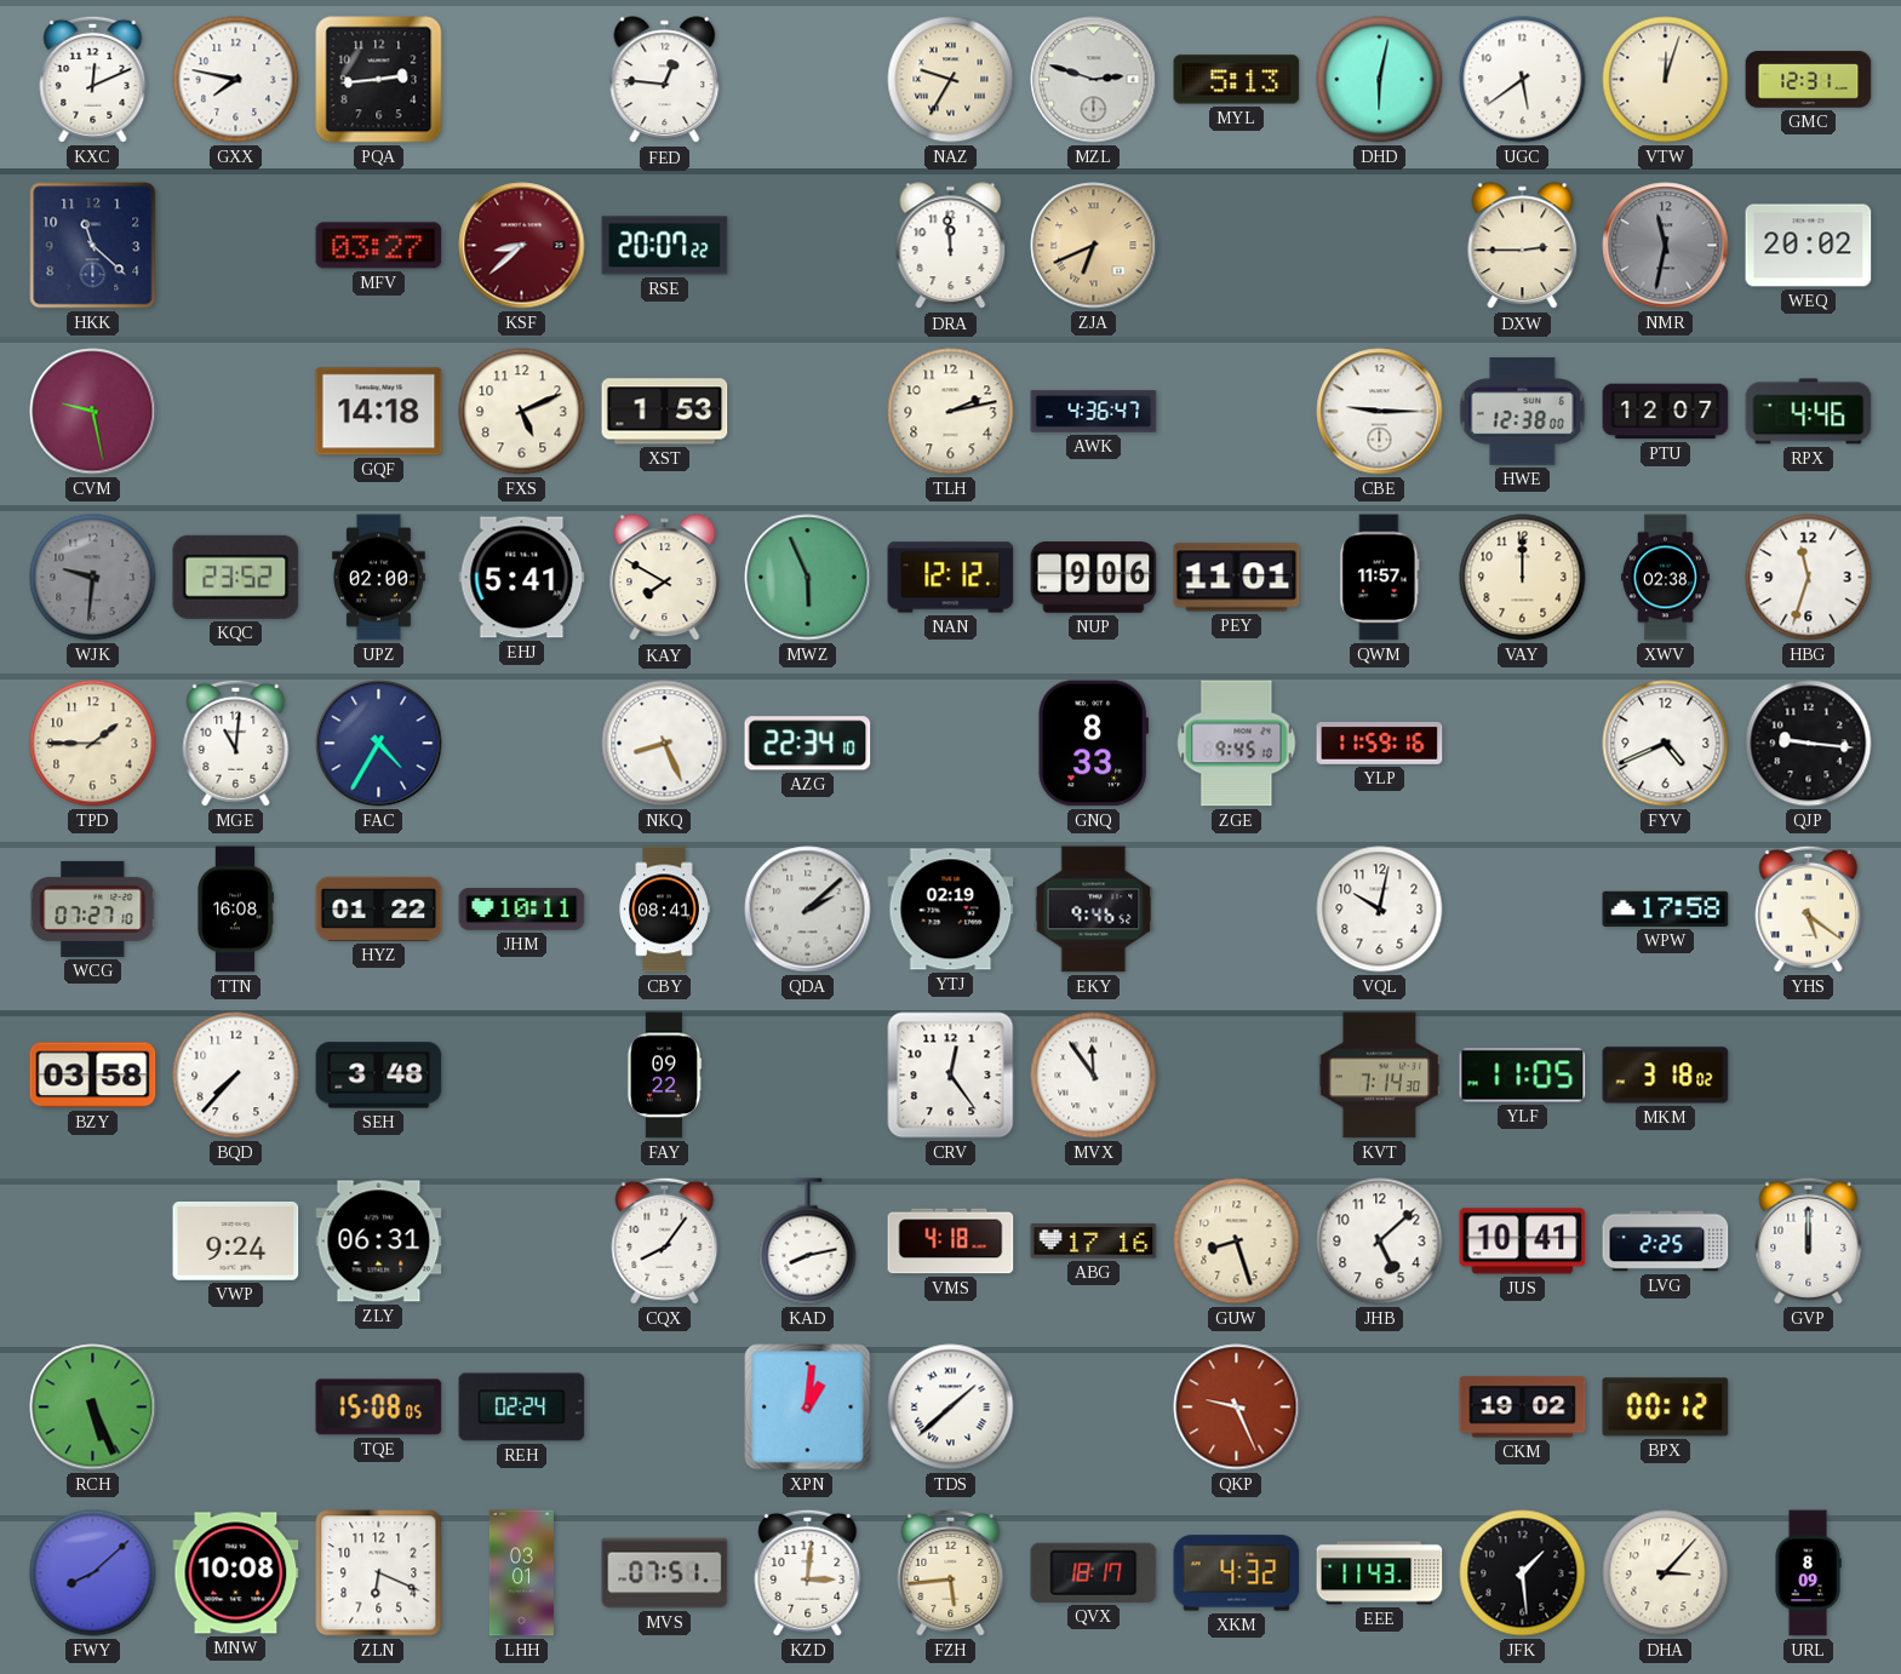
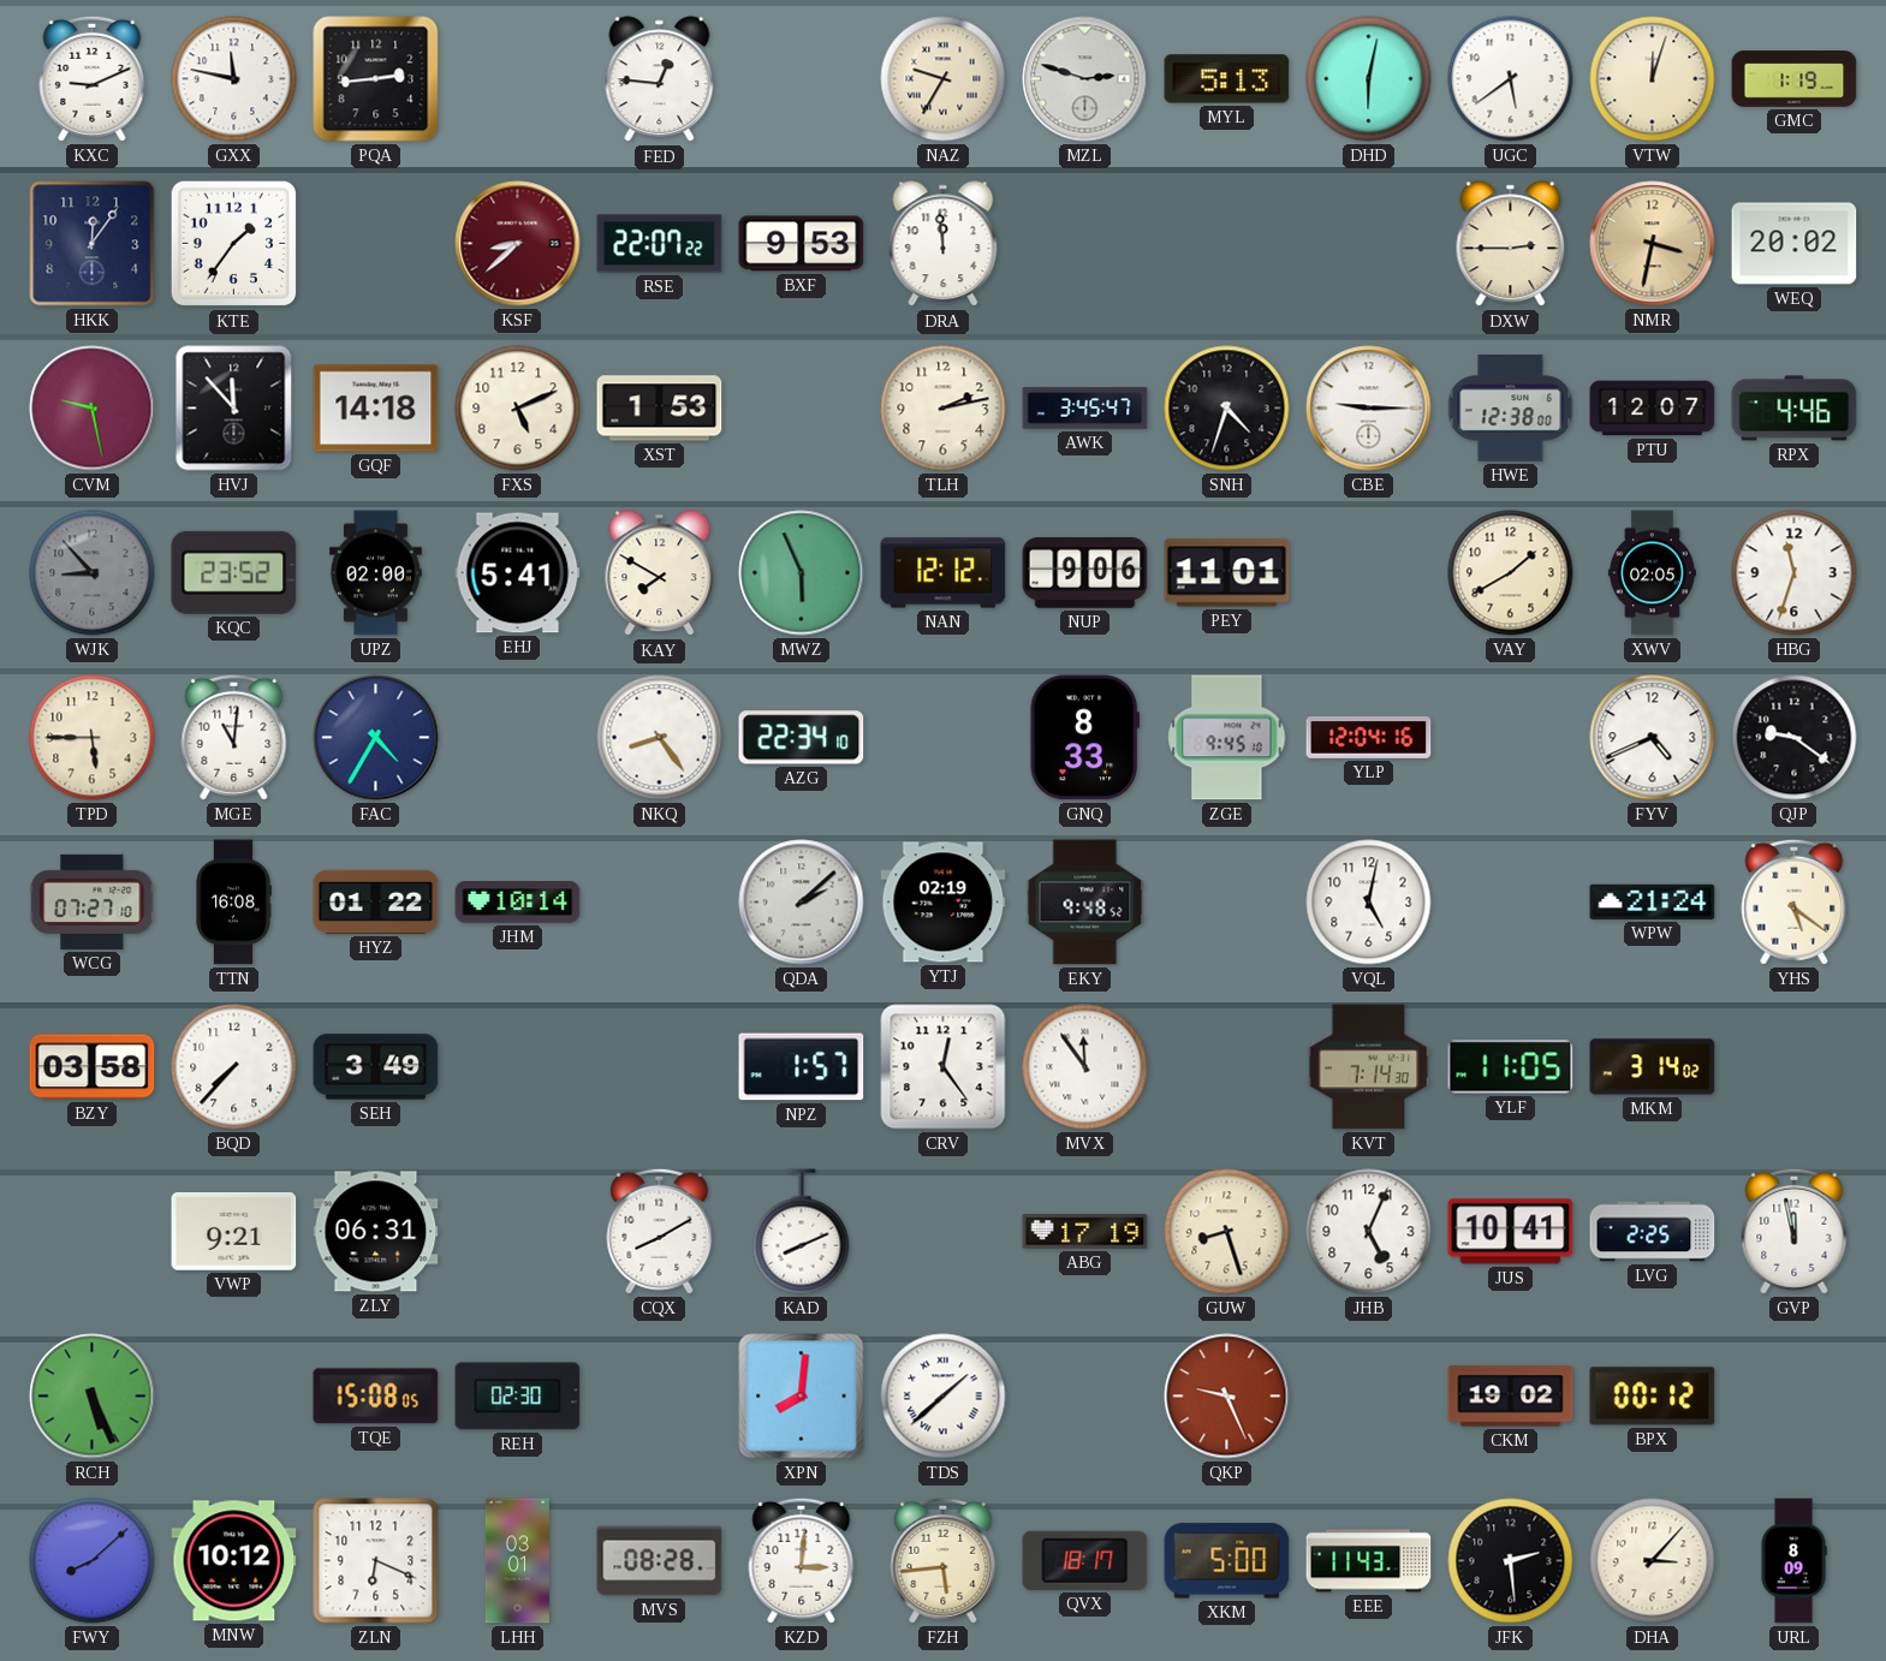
KXC: 12:11 -> 9:11 (93, 78)
GXX: 7:47 -> 11:47 (234, 79)
GMC: 12:31 -> 1:19 (1795, 79)
HKK: 11:22 -> 12:06 (93, 244)
KTE: none -> 1:36 (234, 244)
MFV: 03:27 -> none (379, 246)
RSE: 20:07 -> 22:07 (660, 244)
BXF: none -> 9:53 (802, 244)
ZJA: 6:41 -> none (1094, 246)
NMR: 11:32 -> 3:32 (1653, 244)
NMR dial: grey -> champagne (1653, 244)
HVJ: none -> 11:53 (234, 409)
AWK: 4:36 -> 3:45 (1085, 409)
SNH: none -> 4:33 (1227, 409)
WJK: 9:31 -> 8:53 (93, 573)
QWM: 11:57 -> none (1380, 578)
VAY: 12:00 -> 1:40 (1511, 573)
XWV: 02:38 -> 02:05 (1652, 573)
TPD: 1:45 -> 5:45 (93, 738)
NKQ: 8:26 -> 8:24 (660, 738)
YLP: 11:59 -> 12:04 (1369, 738)
QJP: 9:16 -> 9:21 (1795, 738)
JHM: 10:11 -> 10:14 (518, 903)
CBY: 08:41 -> none (664, 910)
EKY: 9:46 -> 9:48 (1085, 903)
VQL: 10:02 -> 5:02 (1369, 903)
WPW: 17:58 -> 21:24 (1653, 901)
SEH: 3:48 -> 3:49 (376, 1067)
FAY: 09:22 -> none (664, 1076)
NPZ: none -> 1:57 (802, 1067)
MKM: 3:18 -> 3:14 (1653, 1067)
VWP: 9:24 -> 9:21 (234, 1232)
CQX: 8:06 -> 8:10 (660, 1231)
KAD: 8:13 -> 8:11 (802, 1232)
VMS: 4:18 -> none (951, 1242)
ABG: 17:16 -> 17:19 (1085, 1232)
JHB: 5:08 -> 5:04 (1369, 1232)
GVP: 12:00 -> 11:58 (1795, 1231)
REH: 02:24 -> 02:30 (518, 1397)
XPN: 1:01 -> 8:01 (802, 1397)
MNW: 10:08 -> 10:12 (234, 1561)
MVS: 07:51 -> 08:28 (660, 1561)
XKM: 4:32 -> 5:00 (1227, 1561)
JFK: 1:29 -> 2:29 (1511, 1561)
